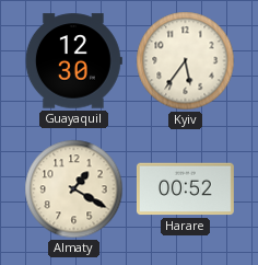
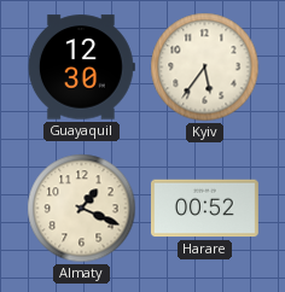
Almaty: 1:20 -> 1:19 (82, 209)
